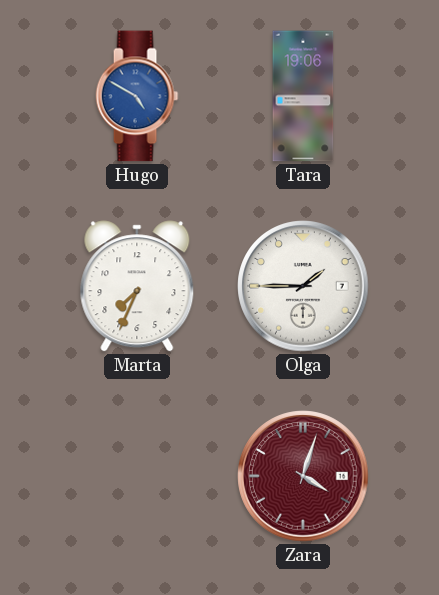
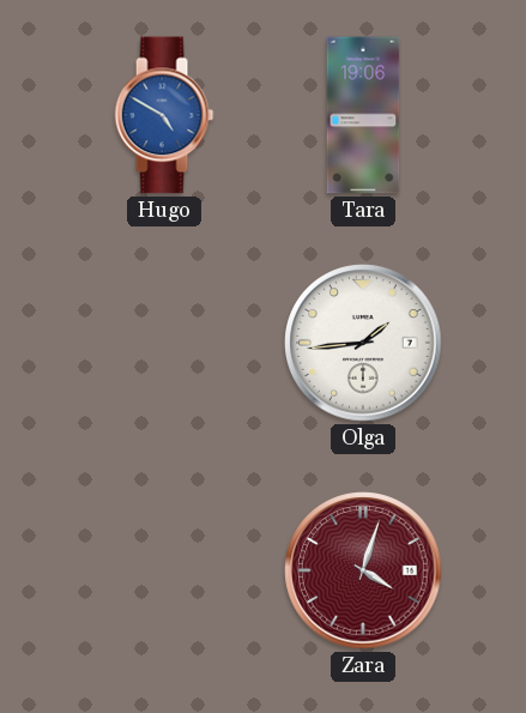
Marta: 7:34 -> none (137, 286)
Olga: 1:45 -> 1:44 (363, 343)
